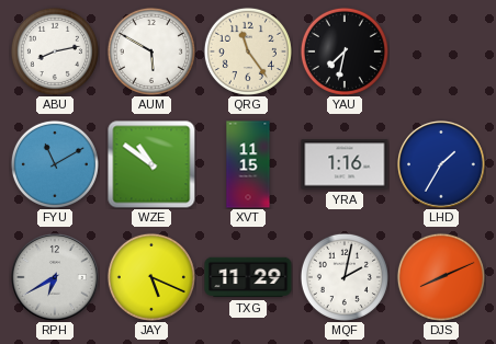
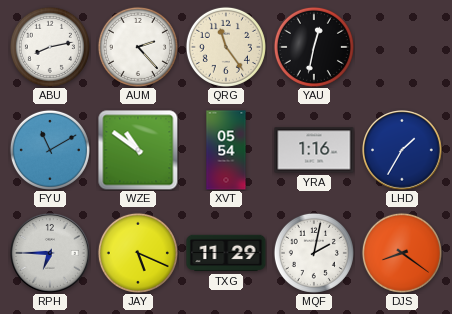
AUM: 5:50 -> 2:23 (138, 47)
YAU: 7:32 -> 12:32 (314, 47)
XVT: 11:15 -> 05:54 (226, 150)
RPH: 6:40 -> 6:45 (51, 254)
DJS: 8:11 -> 8:21 (402, 253)
